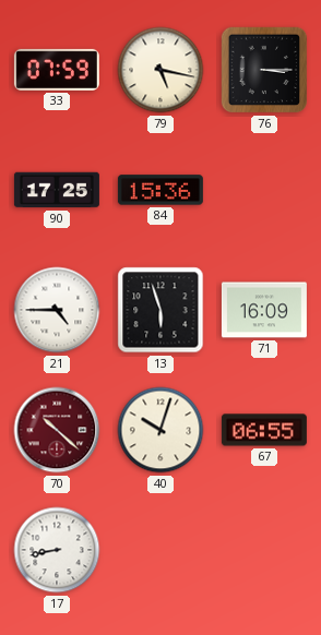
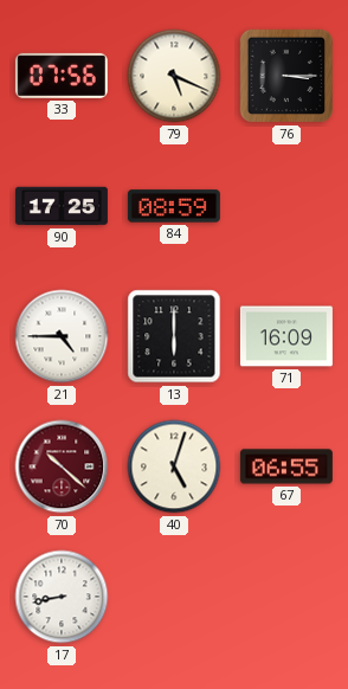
33: 07:59 -> 07:56 (62, 76)
79: 5:17 -> 5:19 (174, 76)
84: 15:36 -> 08:59 (174, 206)
13: 5:57 -> 6:00 (174, 336)
40: 10:03 -> 5:03 (174, 466)
